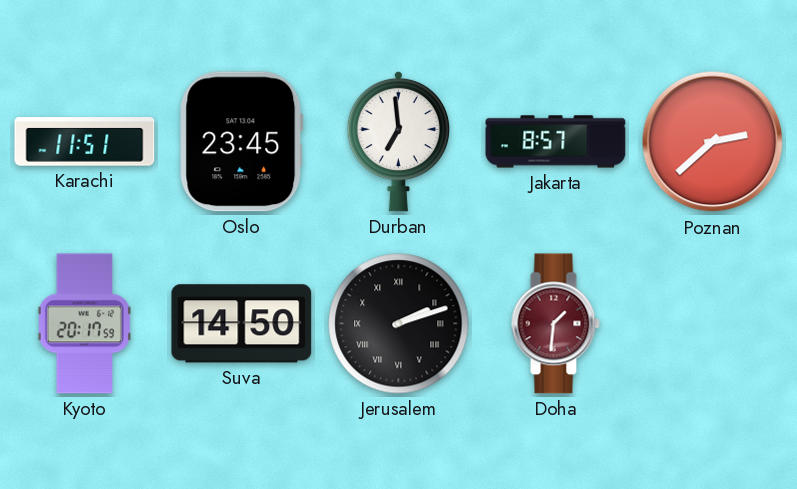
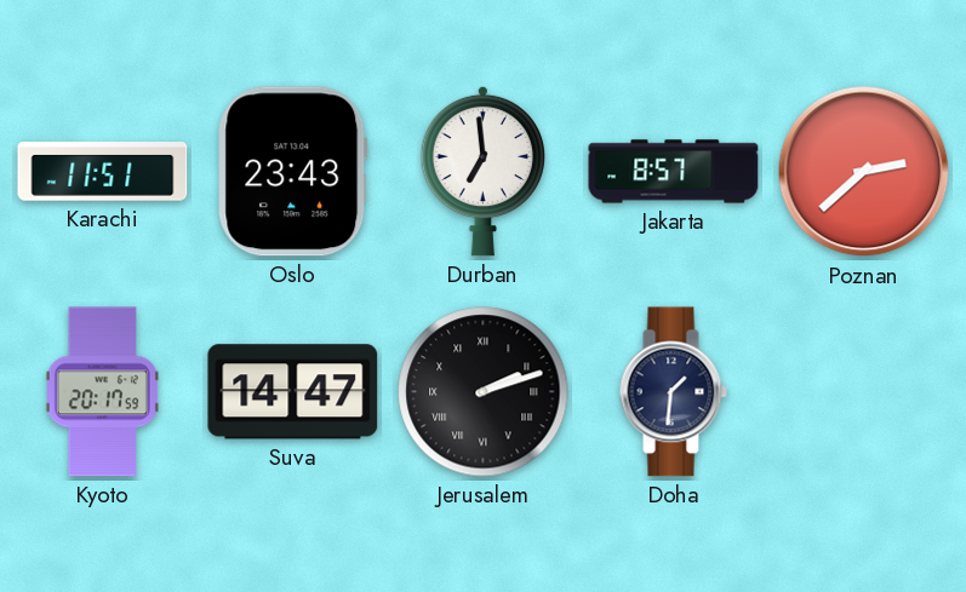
Oslo: 23:45 -> 23:43 (293, 172)
Suva: 14:50 -> 14:47 (293, 392)
Doha dial: burgundy -> navy (673, 392)
